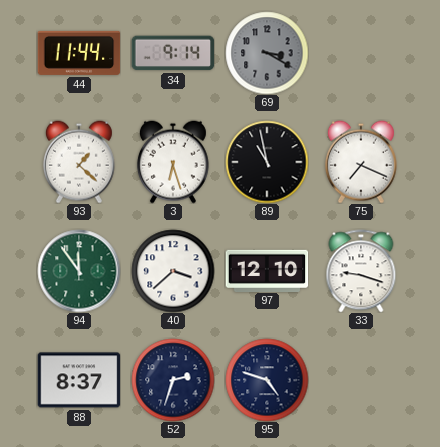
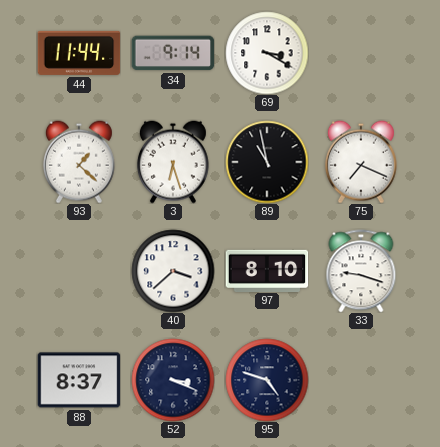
69 dial: grey -> white (267, 53)
94: 11:54 -> none (79, 271)
97: 12:10 -> 8:10 (267, 270)
52: 2:33 -> 3:19 (173, 380)
